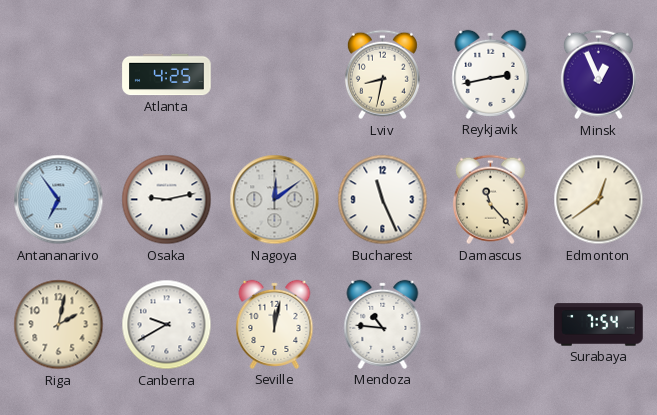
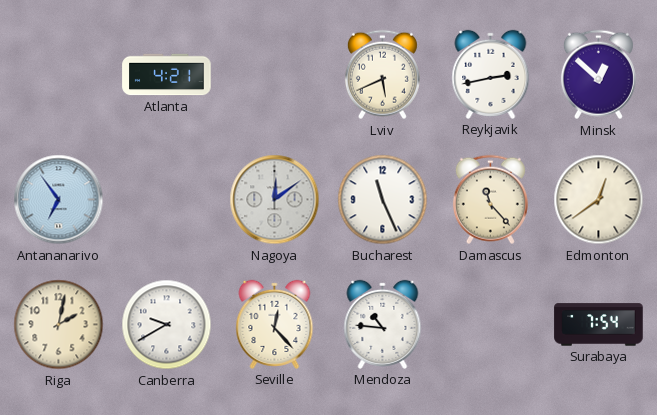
Atlanta: 4:25 -> 4:21 (167, 75)
Lviv: 8:32 -> 5:41 (382, 75)
Minsk: 12:56 -> 12:52 (598, 75)
Osaka: 9:13 -> none (167, 200)
Seville: 12:02 -> 12:23 (275, 324)
